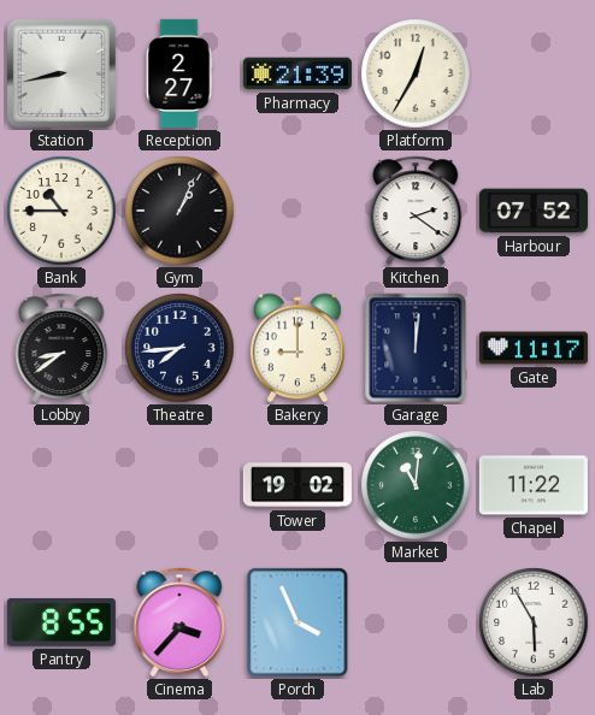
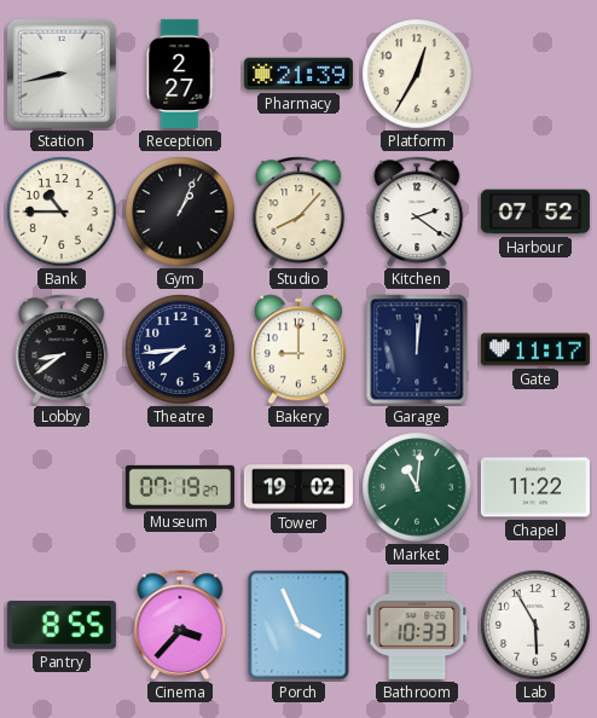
Studio: none -> 8:07 (298, 212)
Museum: none -> 07:19 (180, 487)
Bathroom: none -> 10:33 (417, 625)
